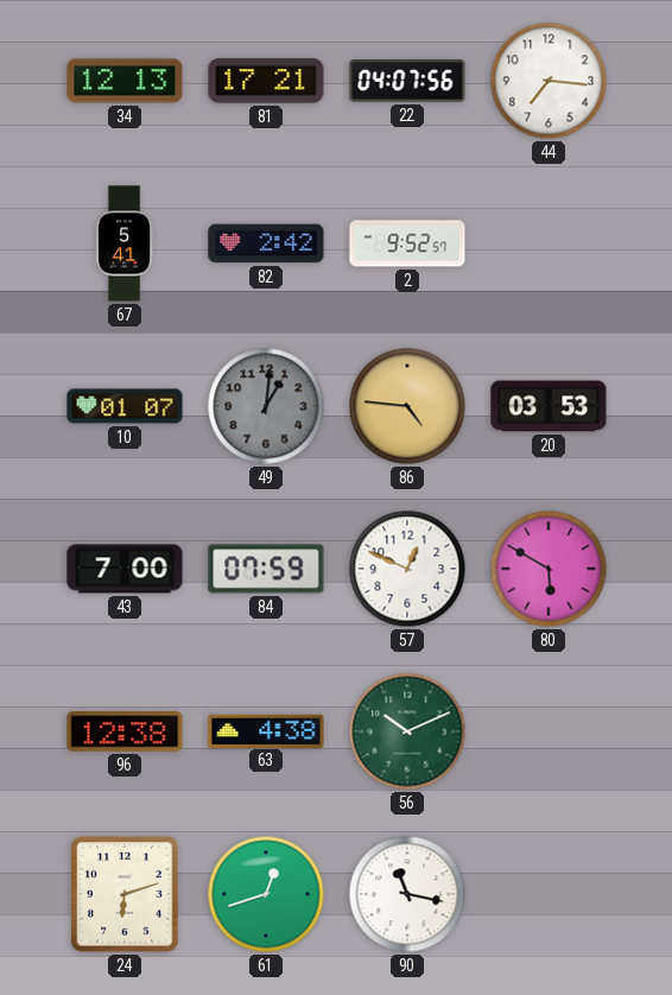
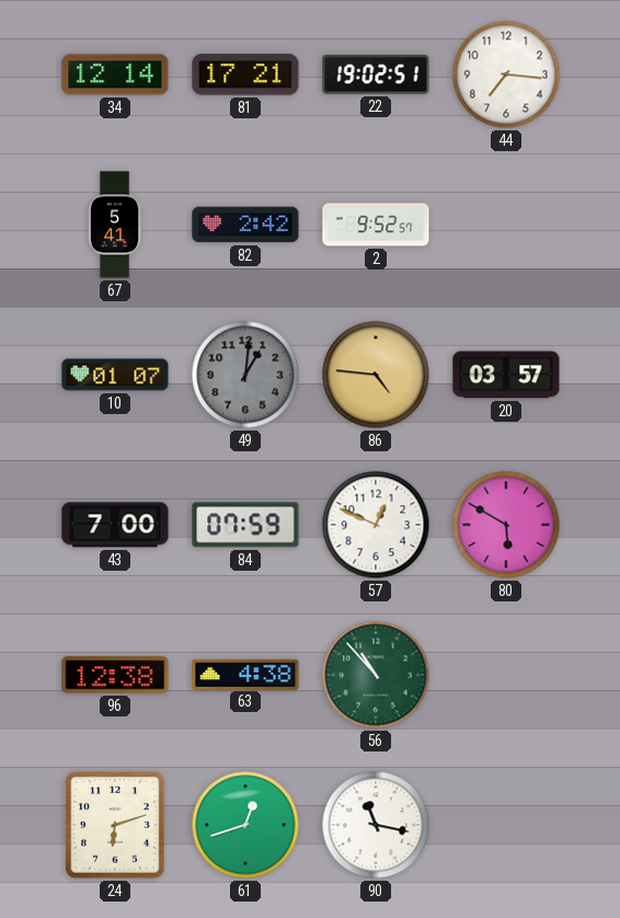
34: 12:13 -> 12:14 (115, 74)
22: 04:07 -> 19:02 (376, 74)
20: 03:53 -> 03:57 (506, 375)
56: 10:11 -> 10:53 (376, 675)
